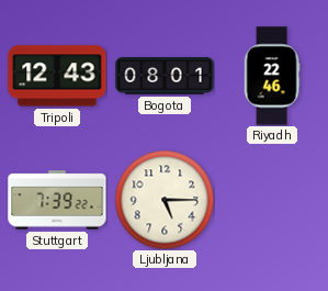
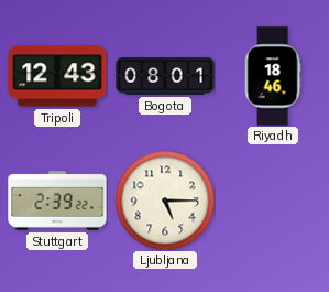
Riyadh: 22:46 -> 18:46 (273, 76)
Stuttgart: 7:39 -> 2:39 (57, 201)
